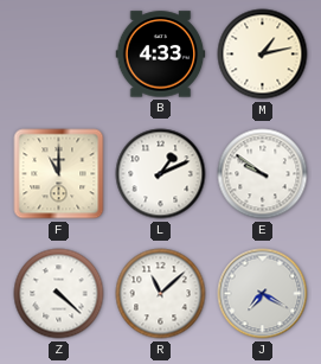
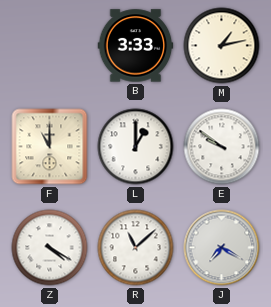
B: 4:33 -> 3:33 (136, 46)
L: 1:11 -> 1:00 (136, 147)
Z: 4:22 -> 4:20 (50, 248)
